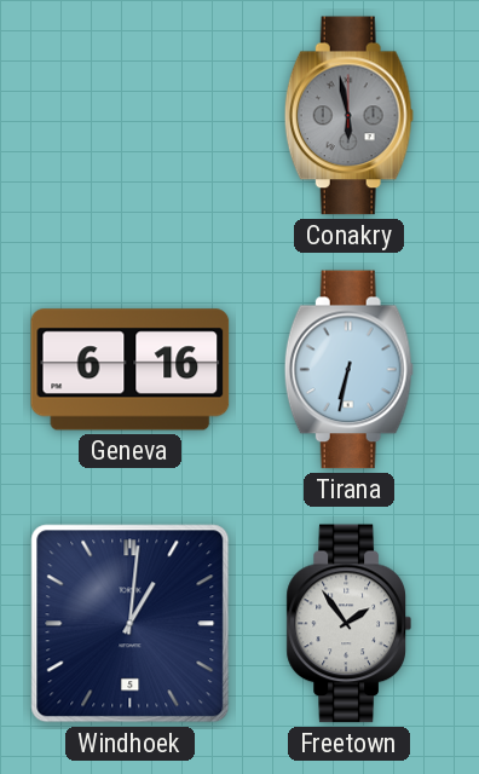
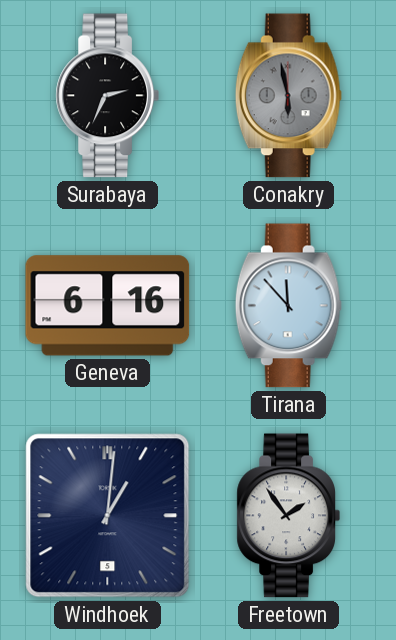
Surabaya: none -> 2:34 (107, 96)
Tirana: 6:32 -> 11:53 (288, 306)
